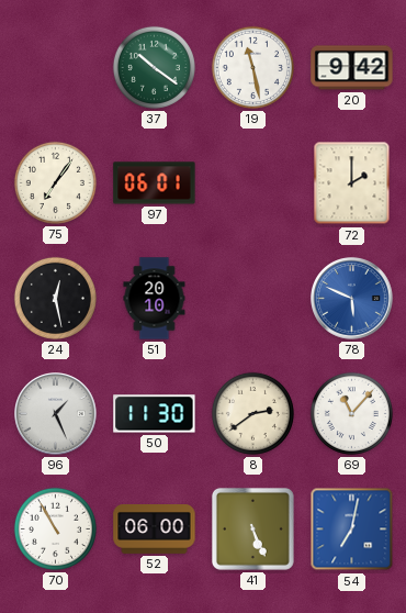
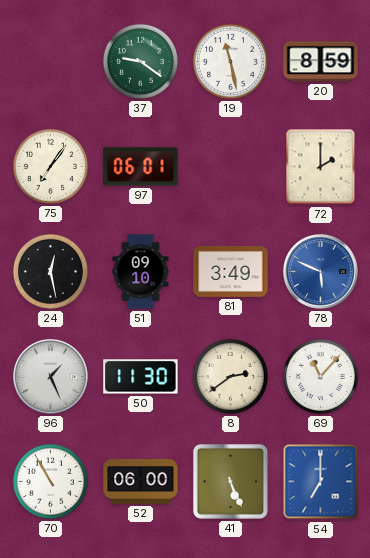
37: 10:21 -> 9:21 (140, 61)
20: 9:42 -> 8:59 (321, 62)
51: 20:10 -> 09:10 (141, 272)
81: none -> 3:49 (231, 271)
54: 7:02 -> 7:00 (321, 482)
